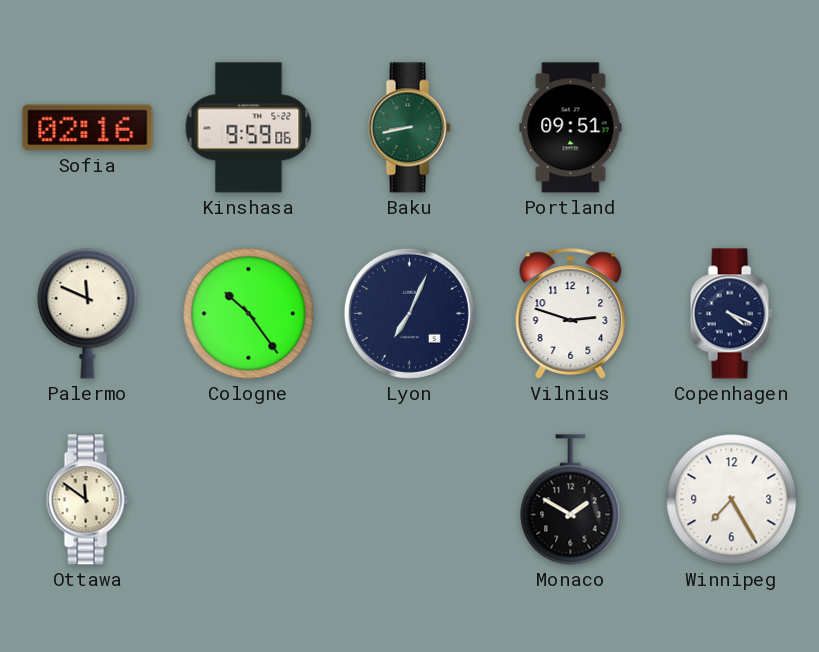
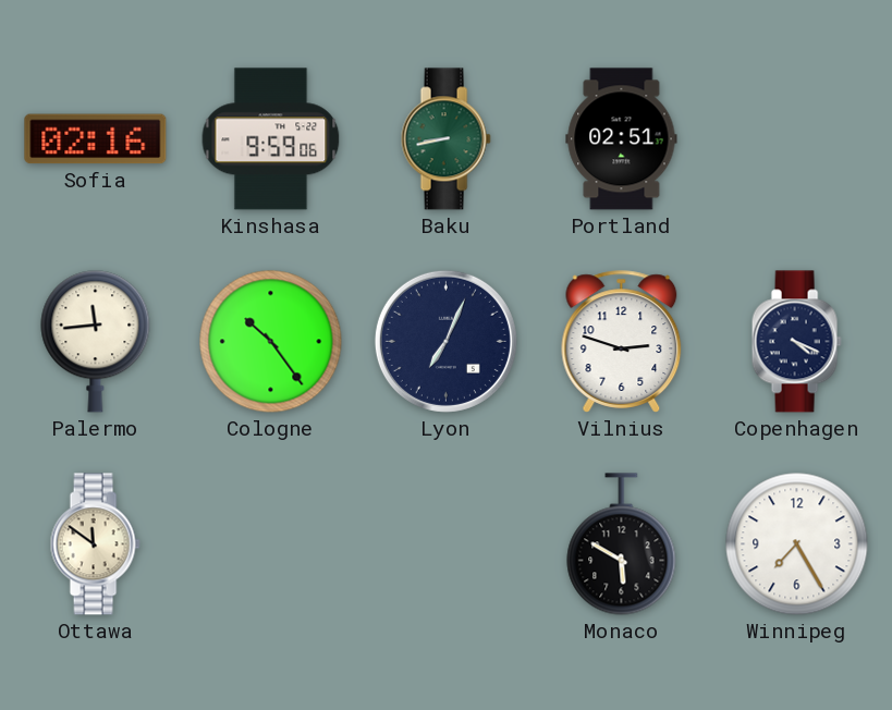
Portland: 09:51 -> 02:51 (622, 139)
Palermo: 11:49 -> 11:44 (96, 342)
Monaco: 1:50 -> 5:50 (622, 544)
